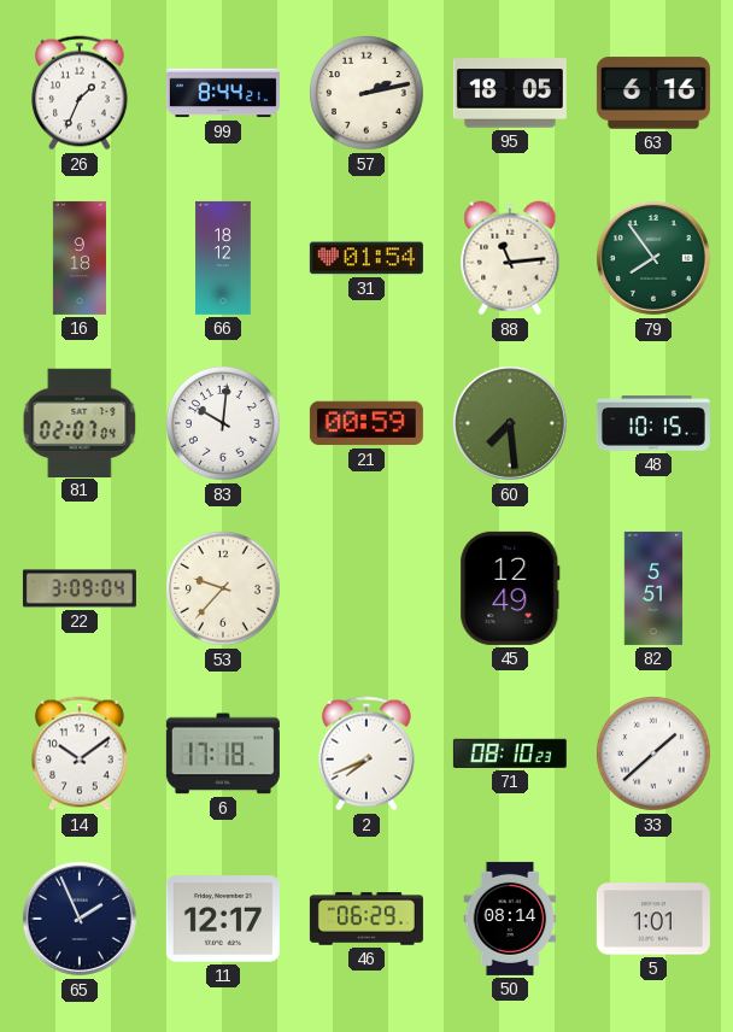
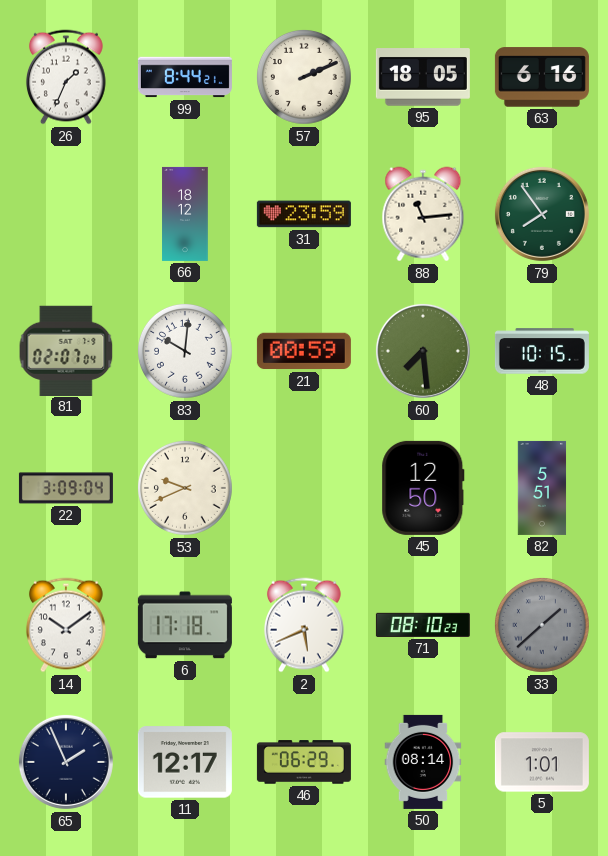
57: 2:13 -> 2:11 (304, 77)
16: 9:18 -> none (80, 258)
31: 01:54 -> 23:59 (304, 214)
53: 9:37 -> 9:41 (185, 488)
45: 12:49 -> 12:50 (423, 488)
2: 7:41 -> 5:41 (304, 625)
33 dial: white -> grey (542, 625)
